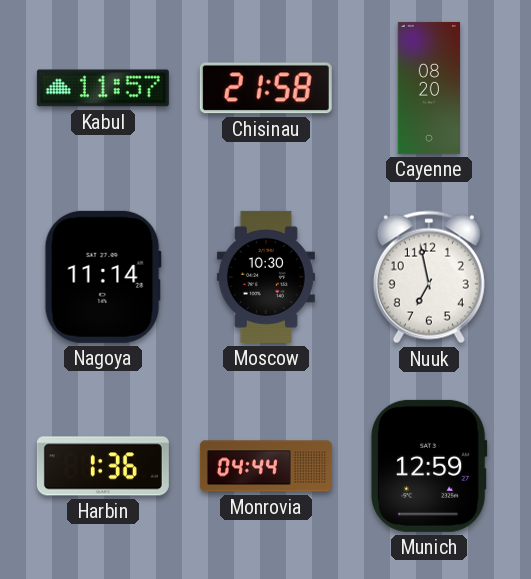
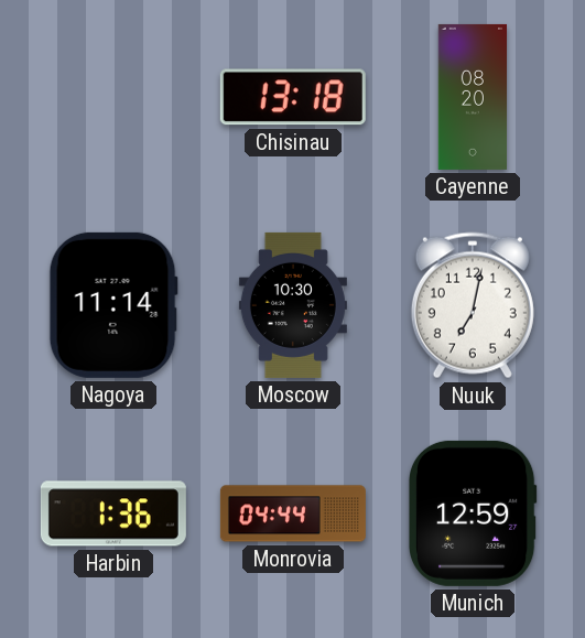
Kabul: 11:57 -> none (103, 88)
Chisinau: 21:58 -> 13:18 (293, 97)
Nuuk: 6:58 -> 7:02 (473, 305)
